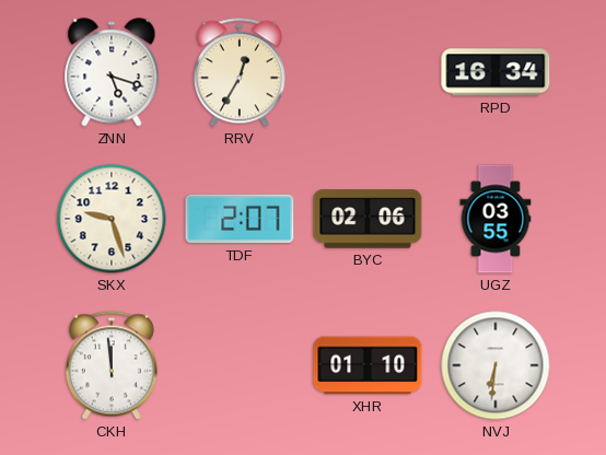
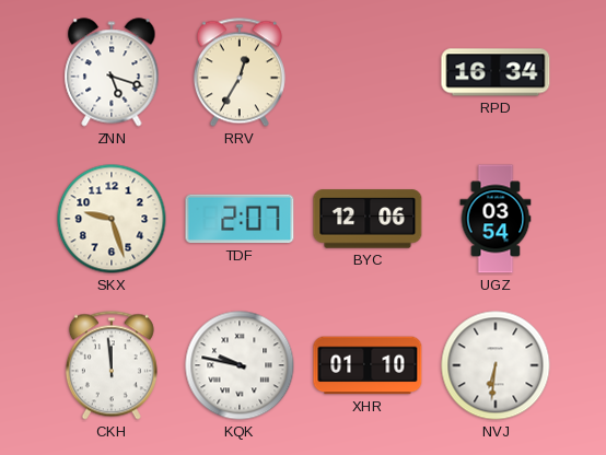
BYC: 02:06 -> 12:06 (368, 219)
UGZ: 03:55 -> 03:54 (496, 219)
KQK: none -> 9:47 (240, 365)
